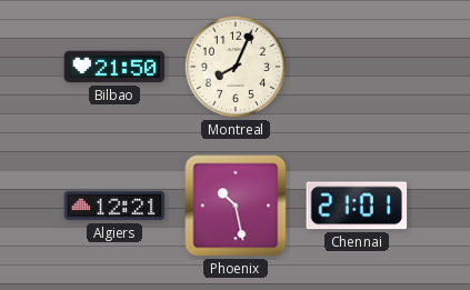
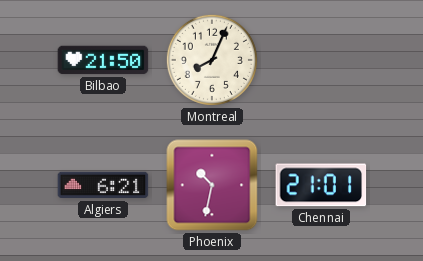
Algiers: 12:21 -> 6:21 (103, 185)
Phoenix: 10:28 -> 10:32 (212, 185)
